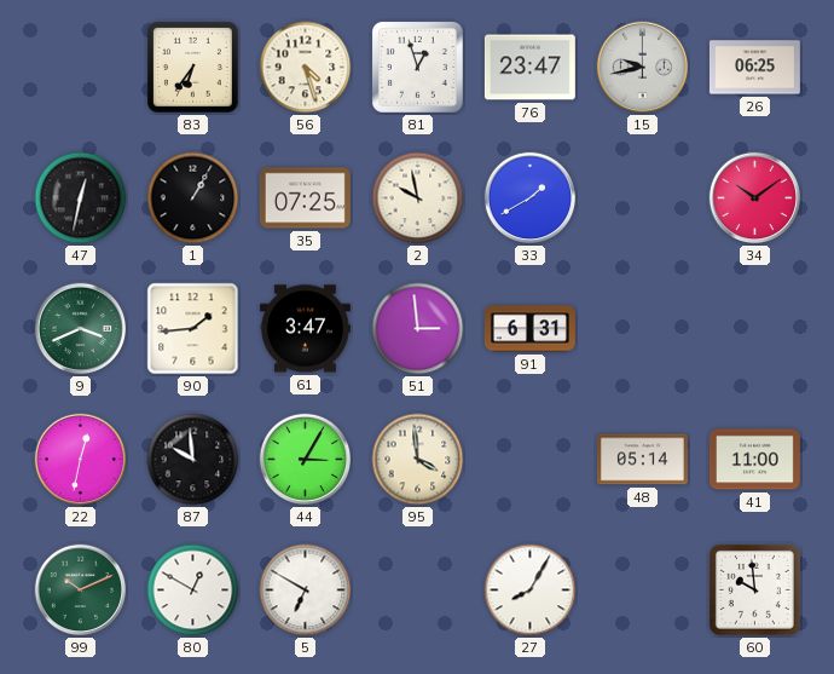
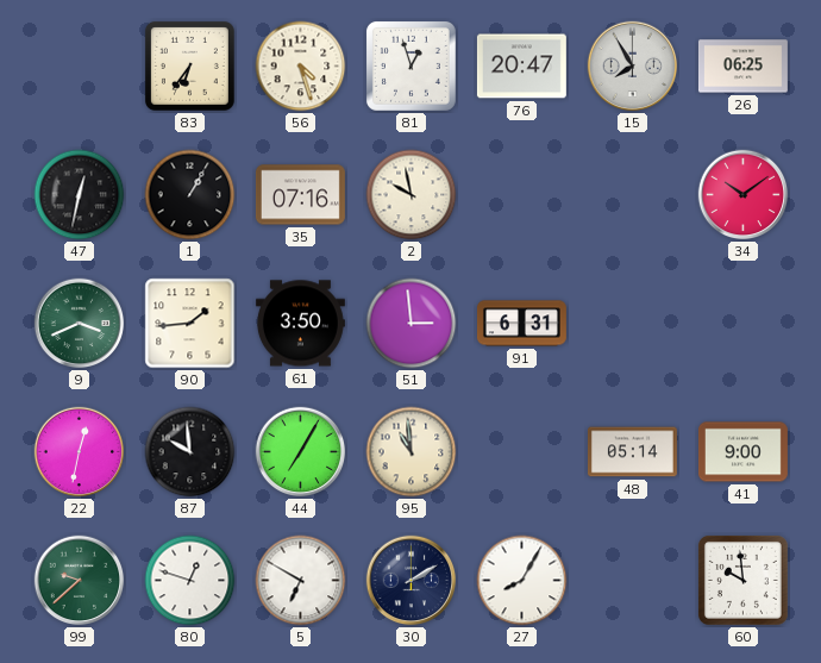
76: 23:47 -> 20:47 (521, 67)
15: 9:43 -> 7:55 (633, 67)
35: 07:25 -> 07:16 (300, 195)
33: 1:40 -> none (531, 198)
61: 3:47 -> 3:50 (300, 324)
44: 3:05 -> 7:05 (301, 452)
95: 3:59 -> 10:59 (412, 452)
41: 11:00 -> 9:00 (742, 452)
99: 10:11 -> 9:38 (80, 581)
80: 12:50 -> 12:48 (190, 581)
30: none -> 2:10 (412, 581)
